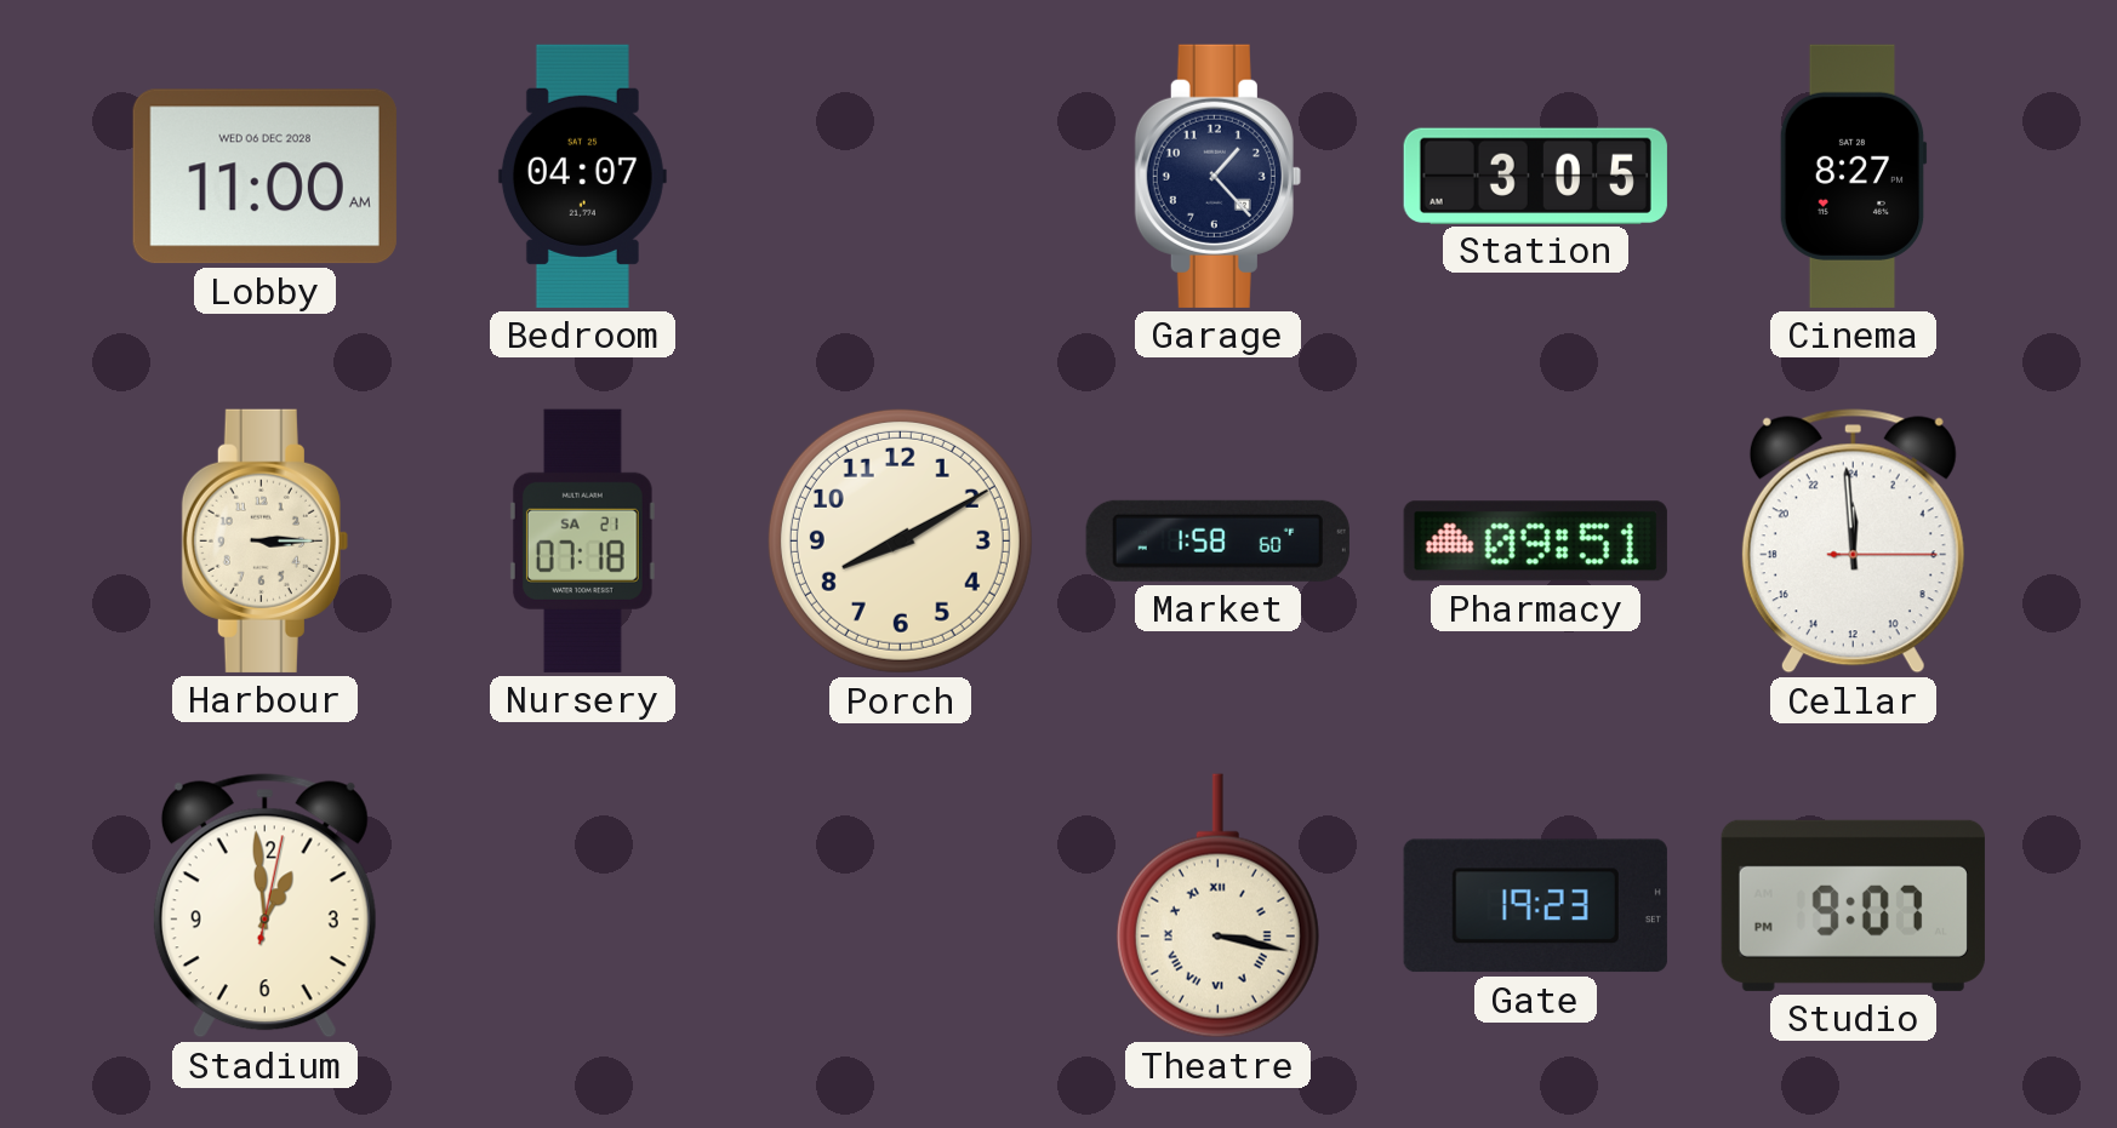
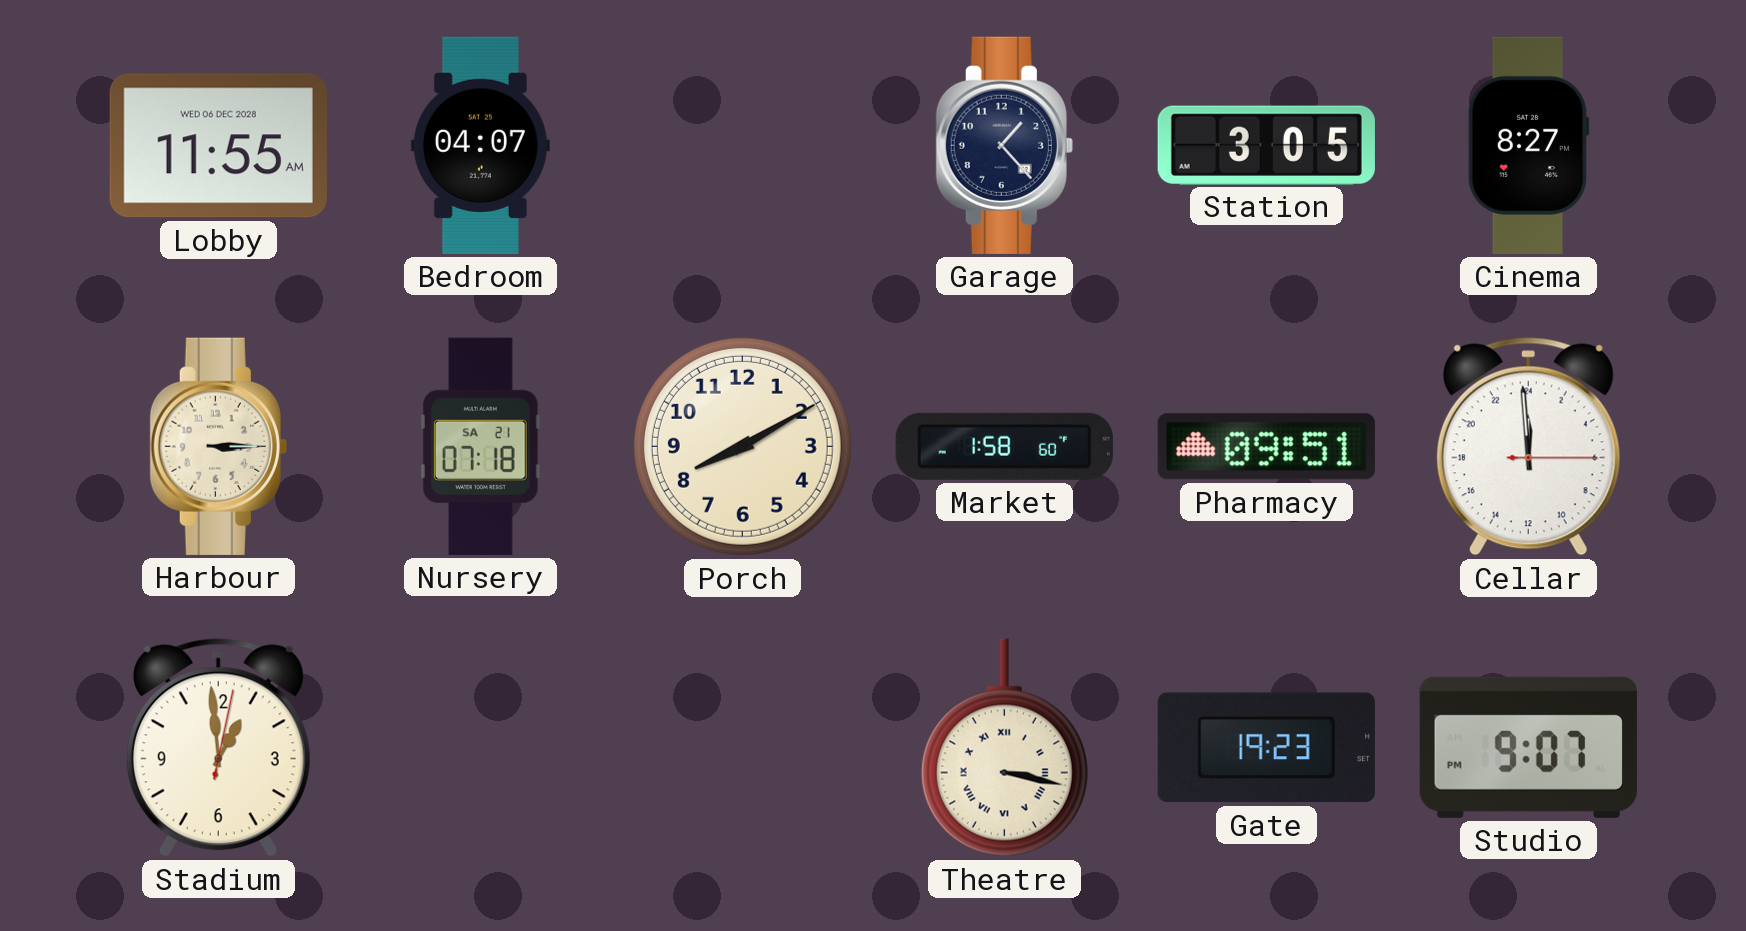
Lobby: 11:00 -> 11:55 (218, 146)
